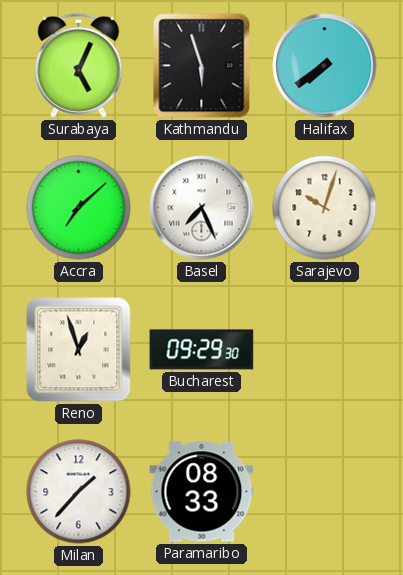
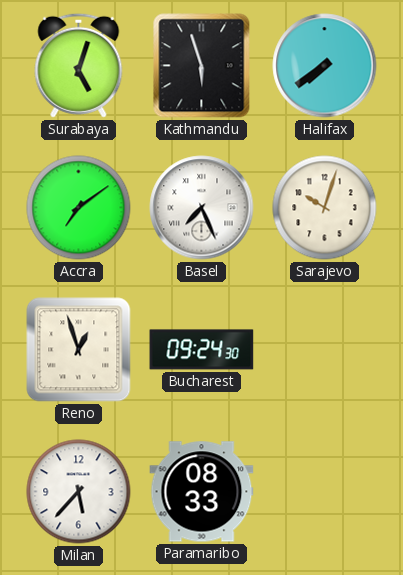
Surabaya: 5:04 -> 5:03 (79, 65)
Accra: 7:08 -> 7:09 (79, 208)
Bucharest: 09:29 -> 09:24 (202, 350)
Milan: 1:37 -> 5:37 (79, 492)
